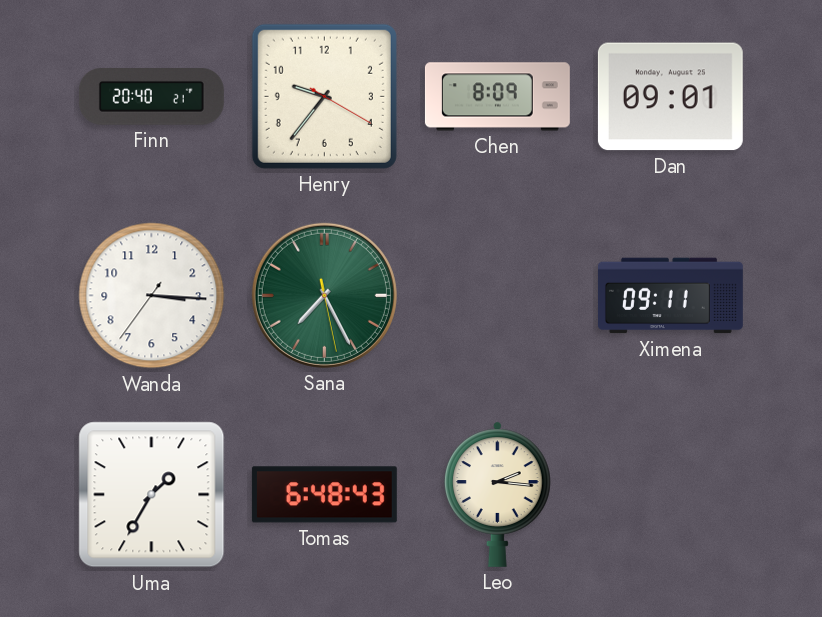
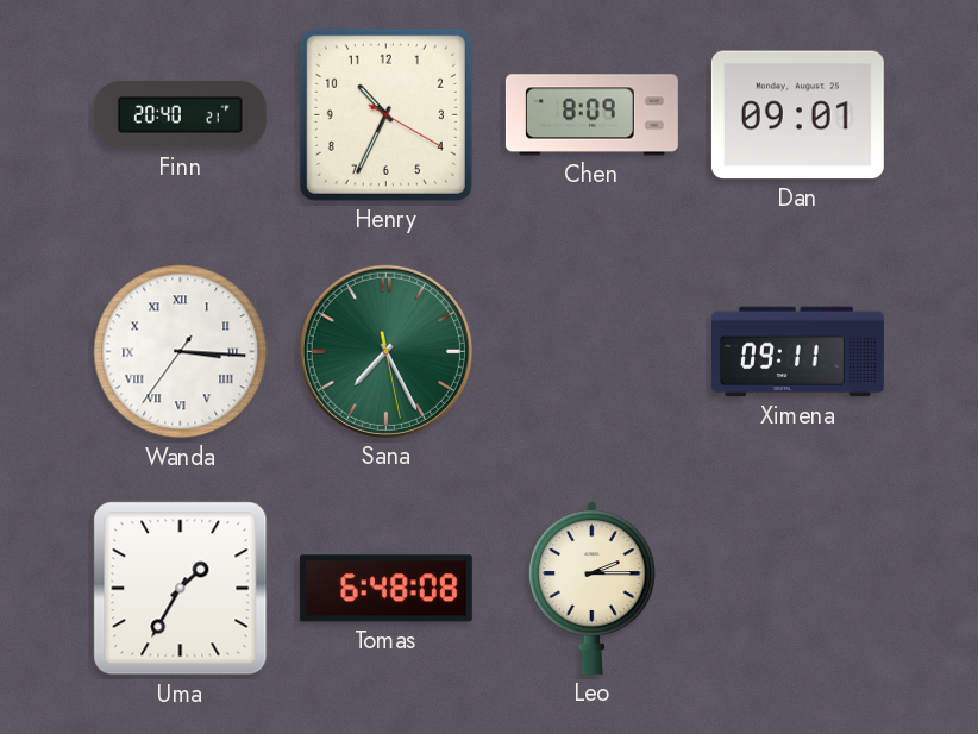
Henry: 9:36 -> 10:34 (385, 114)
Wanda numerals: Arabic -> Roman (181, 352)
Tomas: 6:48:43 -> 6:48:08 (385, 589)
Leo: 2:16 -> 2:15 (593, 588)
